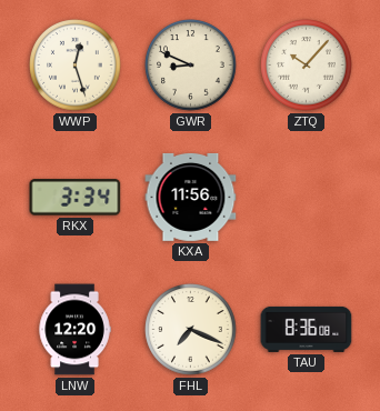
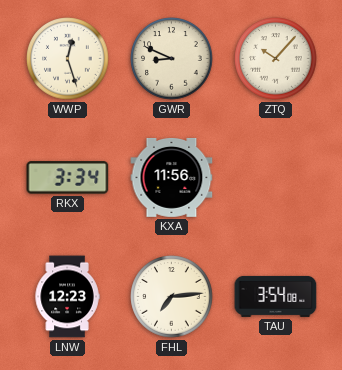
LNW: 12:20 -> 12:23 (67, 297)
FHL: 7:19 -> 7:14 (172, 297)
TAU: 8:36 -> 3:54 (276, 296)
